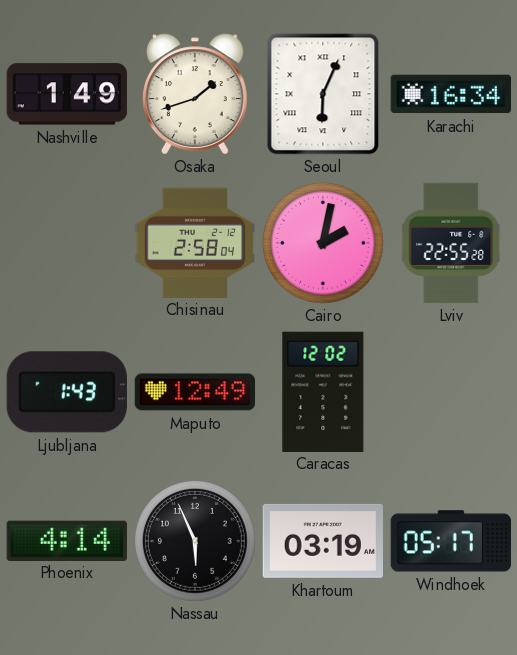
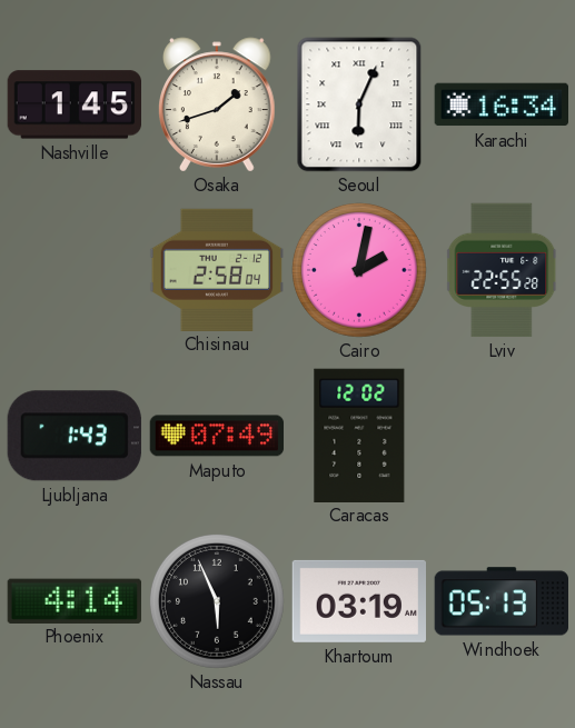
Nashville: 1:49 -> 1:45 (73, 104)
Maputo: 12:49 -> 07:49 (217, 436)
Windhoek: 05:17 -> 05:13 (500, 601)
